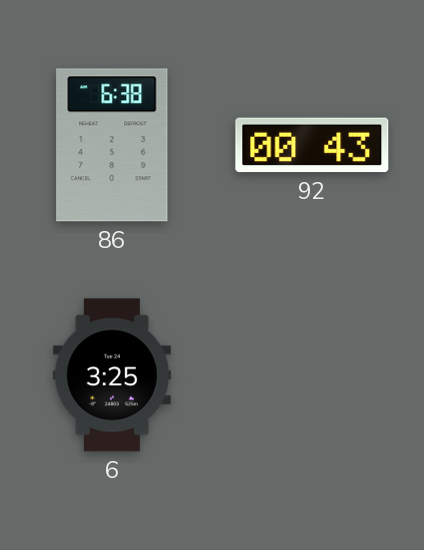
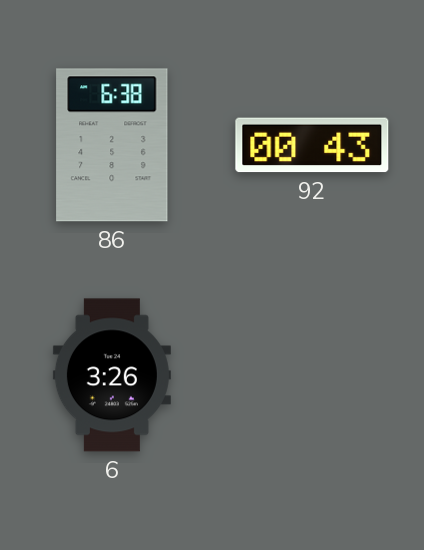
6: 3:25 -> 3:26 (112, 375)
